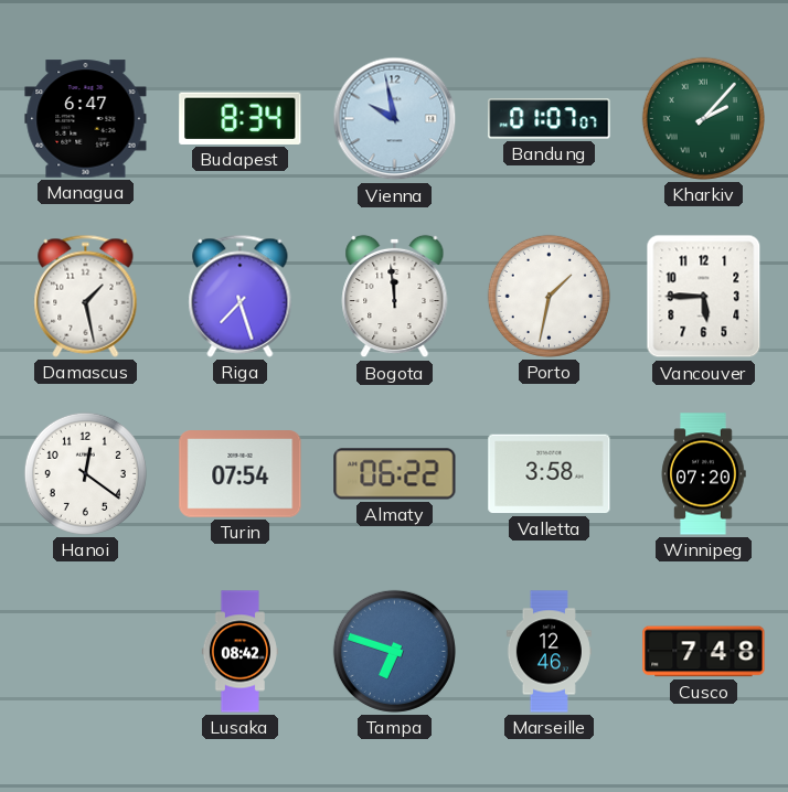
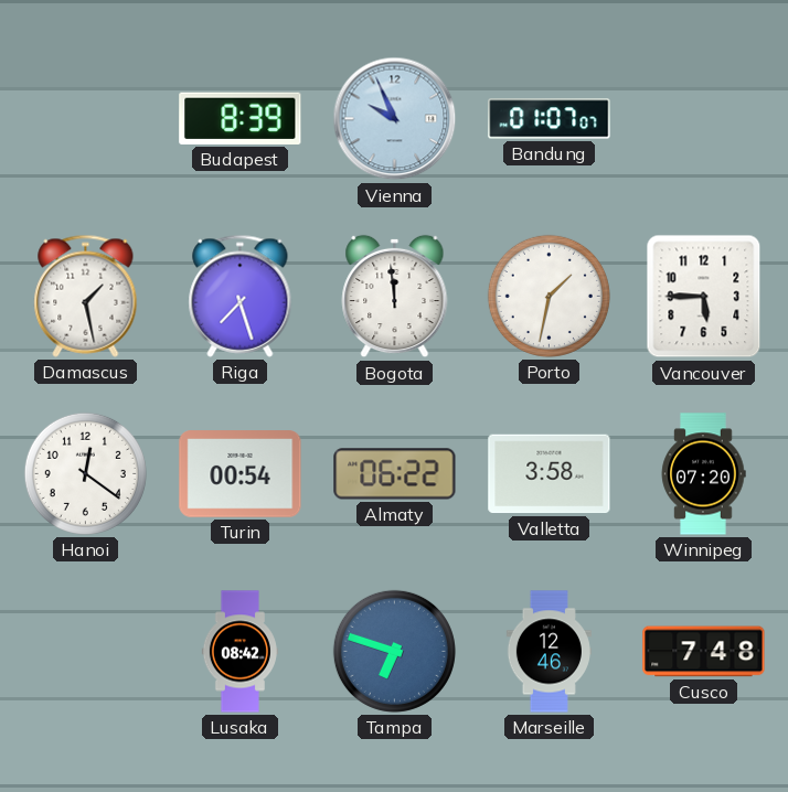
Managua: 6:47 -> none (86, 119)
Budapest: 8:34 -> 8:39 (241, 118)
Vienna: 9:58 -> 9:56 (395, 119)
Kharkiv: 2:07 -> none (703, 118)
Turin: 07:54 -> 00:54 (241, 474)
